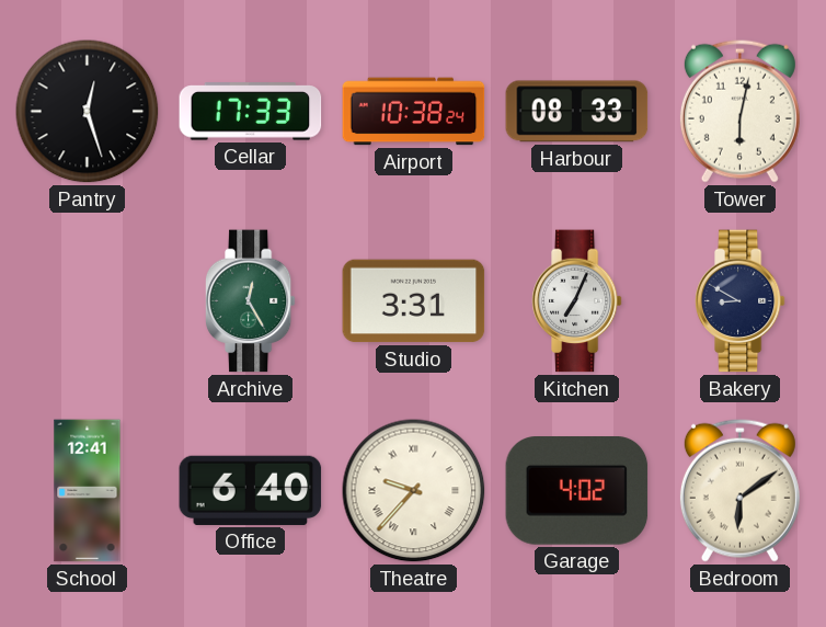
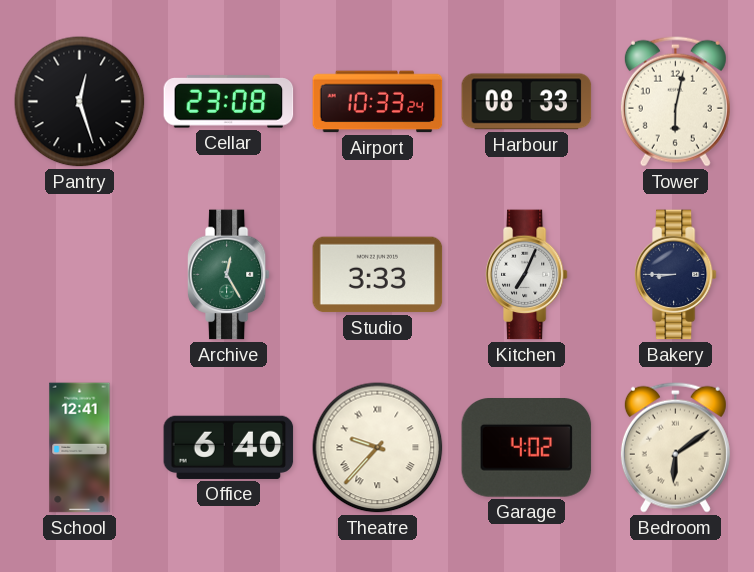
Cellar: 17:33 -> 23:08 (229, 102)
Airport: 10:38 -> 10:33 (378, 102)
Studio: 3:31 -> 3:33 (378, 275)
Bakery: 8:50 -> 8:45 (675, 275)
